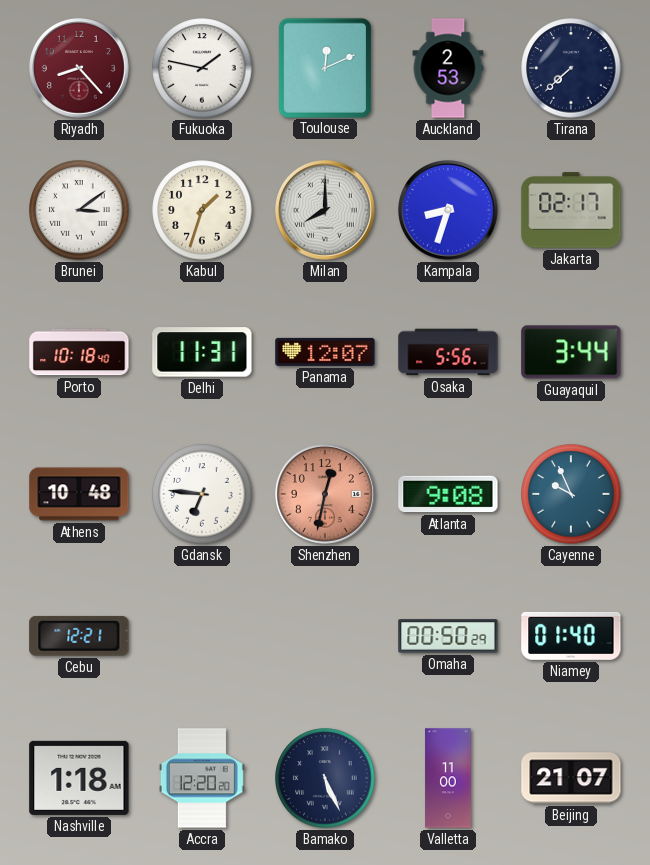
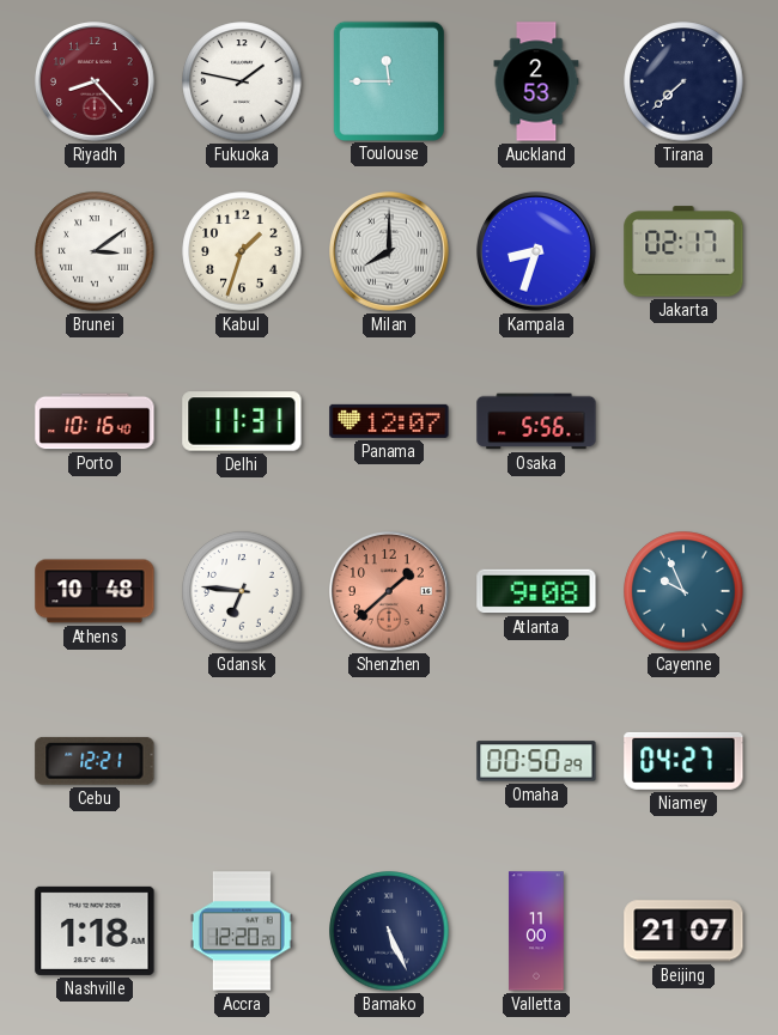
Toulouse: 12:11 -> 11:45 (388, 80)
Porto: 10:18 -> 10:16 (95, 421)
Guayaquil: 3:44 -> none (571, 352)
Shenzhen: 12:32 -> 1:38 (390, 592)
Niamey: 01:40 -> 04:27 (683, 761)
